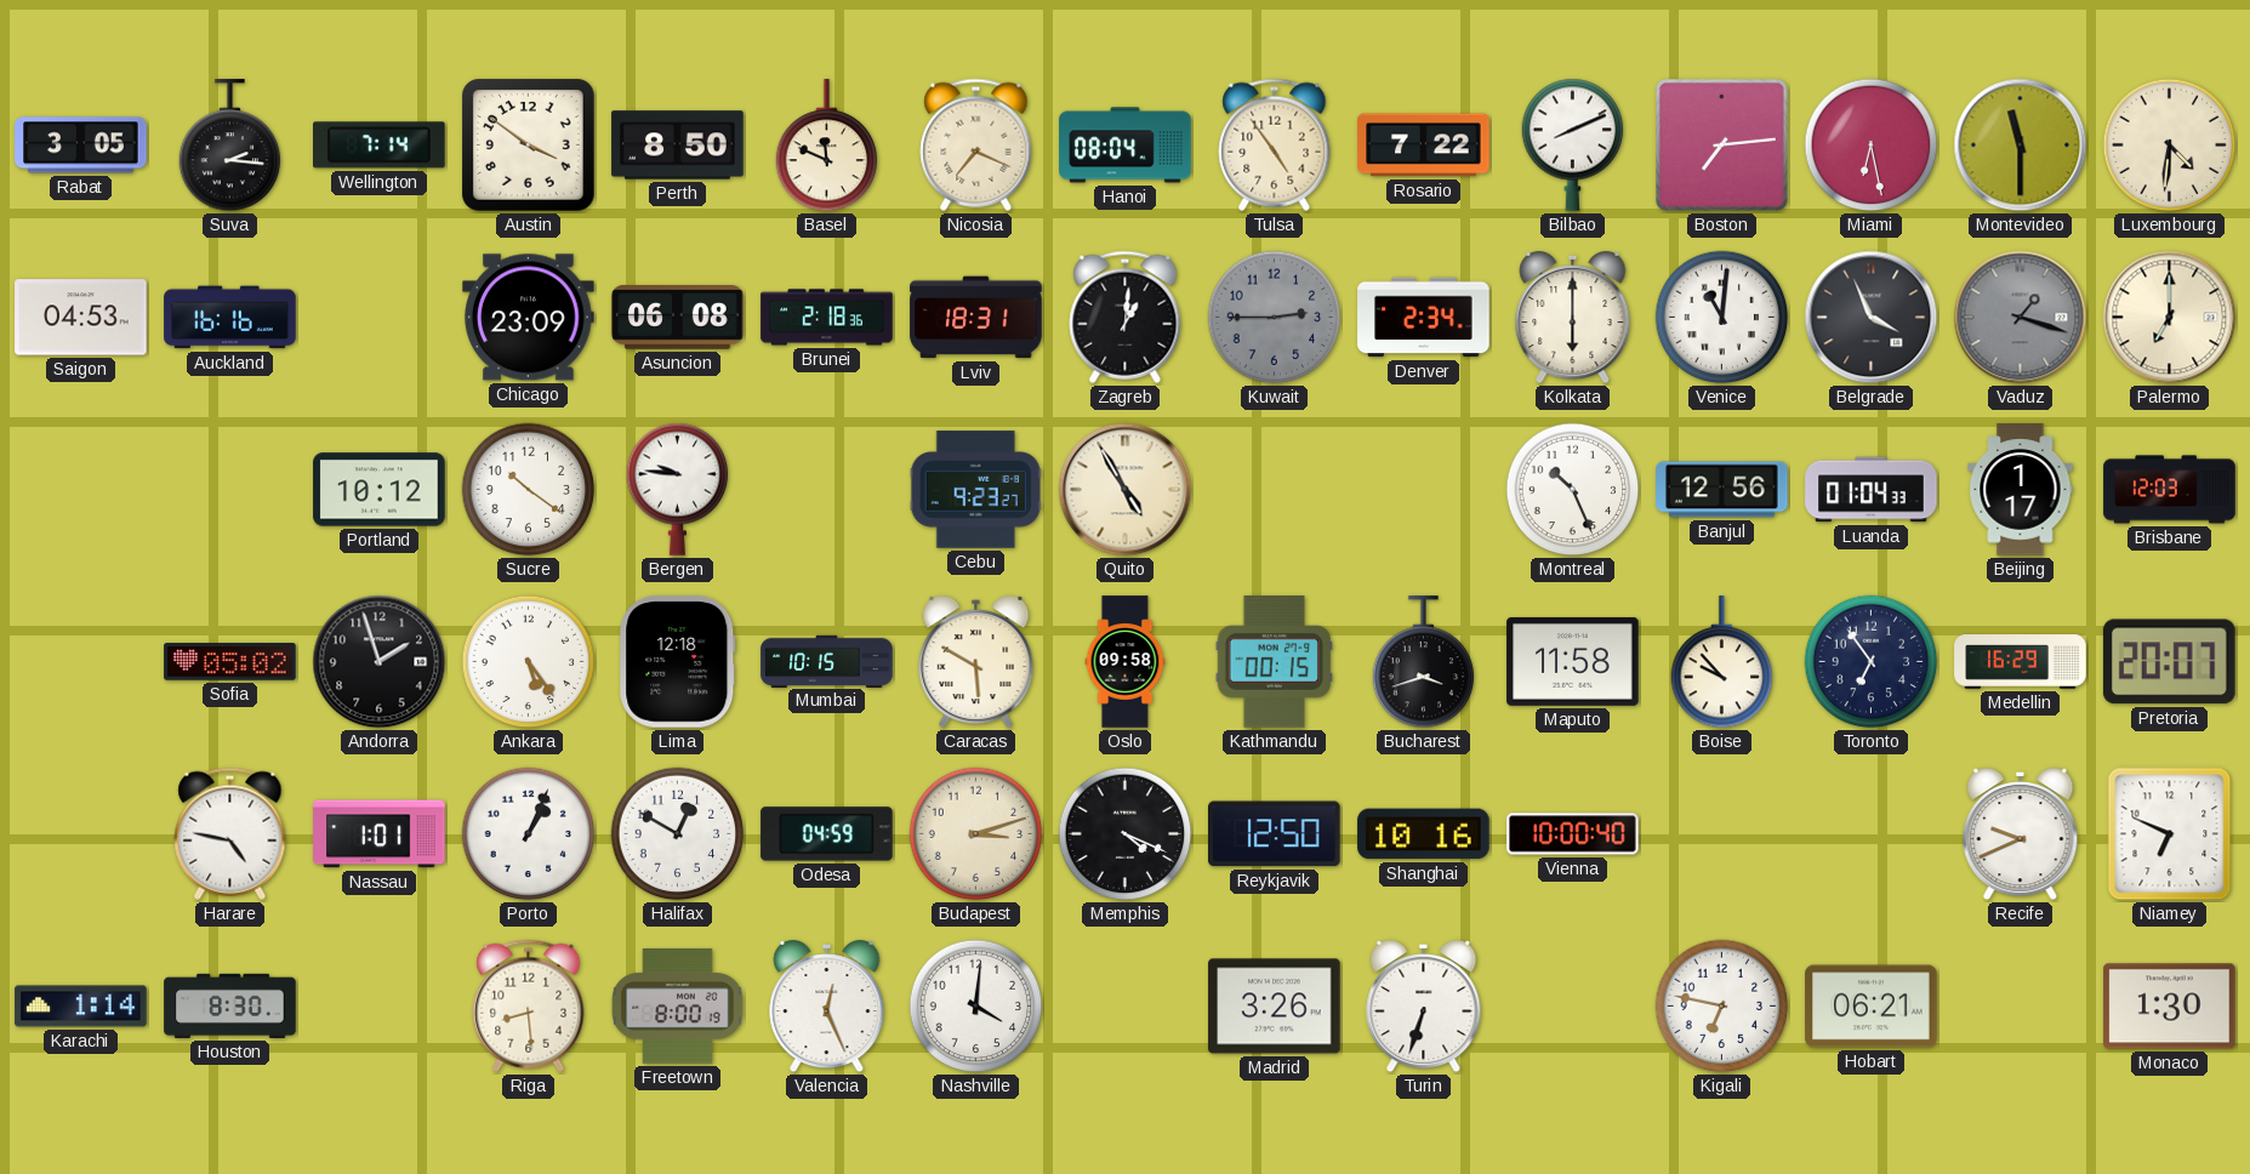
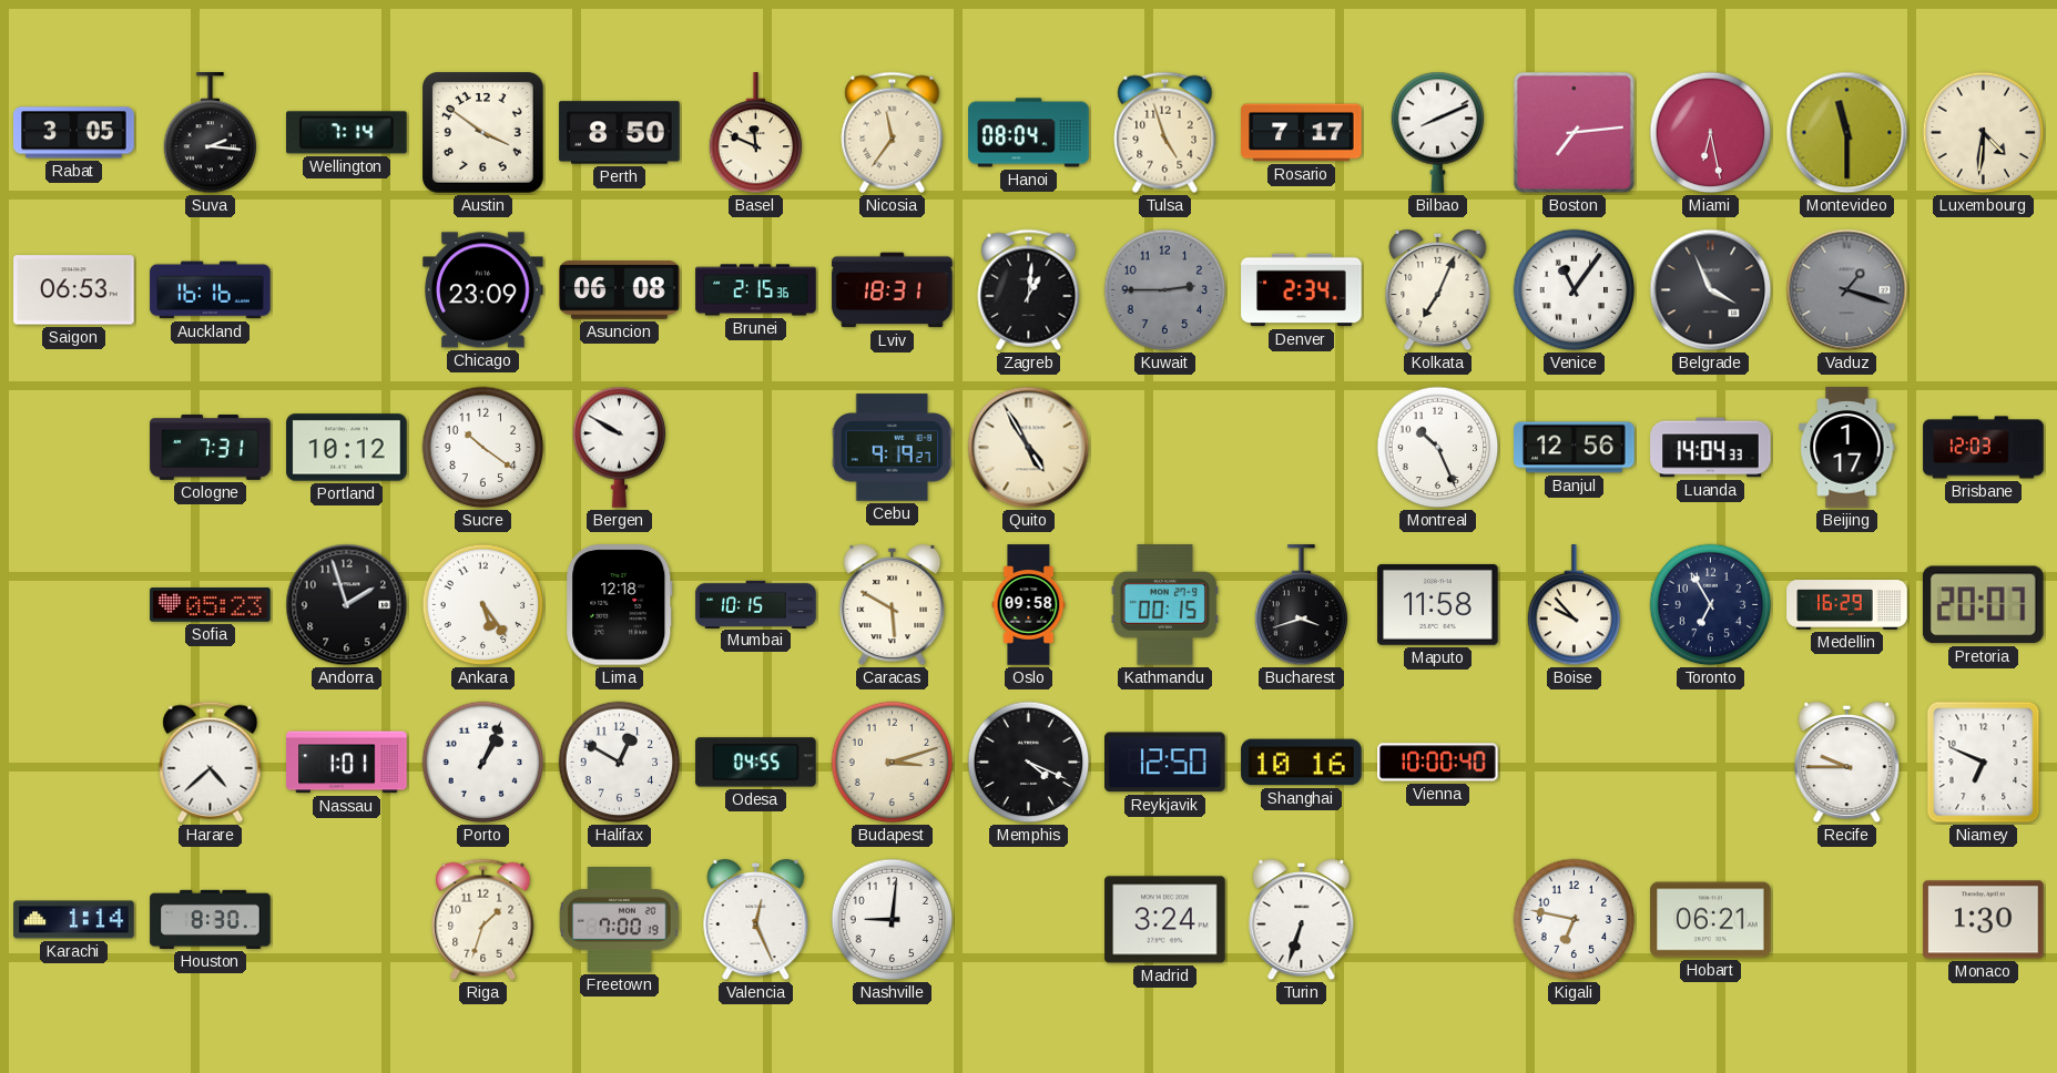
Nicosia: 7:19 -> 11:36 (893, 132)
Tulsa: 4:54 -> 4:57 (1165, 132)
Rosario: 7:22 -> 7:17 (1302, 133)
Saigon: 04:53 -> 06:53 (74, 290)
Brunei: 2:18 -> 2:15 (756, 290)
Kolkata: 6:00 -> 7:04 (1438, 290)
Venice: 11:01 -> 11:06 (1575, 290)
Palermo: 7:00 -> none (2170, 318)
Cologne: none -> 7:31 (211, 448)
Bergen: 9:46 -> 9:50 (620, 447)
Cebu: 9:23 -> 9:19 (892, 448)
Luanda: 01:04 -> 14:04 (1711, 448)
Sofia: 05:02 -> 05:23 (211, 605)
Toronto: 6:54 -> 6:55 (1711, 605)
Harare: 4:47 -> 4:38 (211, 762)
Odesa: 04:59 -> 04:55 (756, 763)
Recife: 9:41 -> 9:45 (1847, 763)
Riga: 8:29 -> 1:33 (483, 919)
Freetown: 8:00 -> 7:00 (620, 920)
Nashville: 4:01 -> 9:01 (893, 920)
Madrid: 3:26 -> 3:24 (1165, 920)
